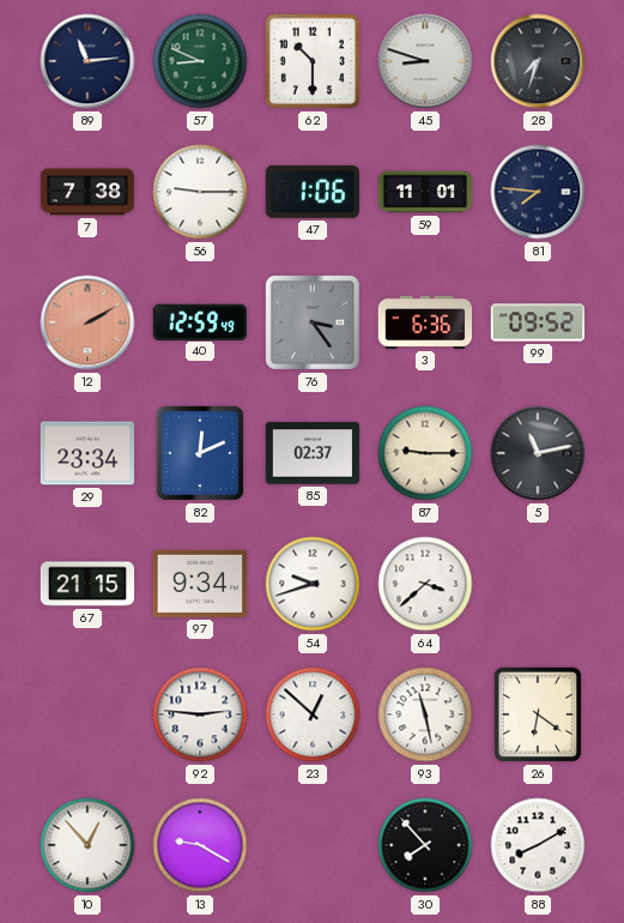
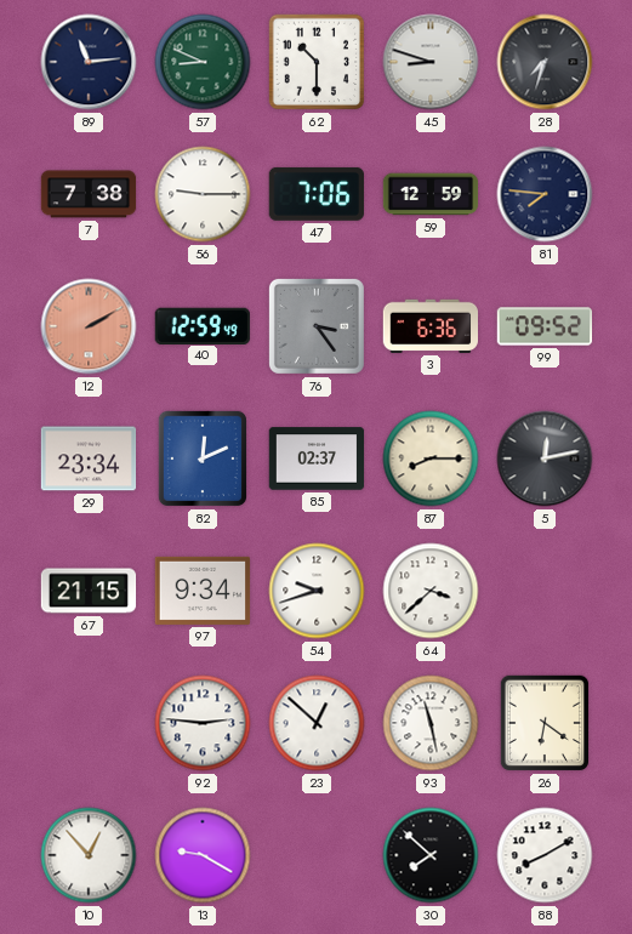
47: 1:06 -> 7:06 (315, 194)
59: 11:01 -> 12:59 (431, 194)
87: 9:15 -> 8:15 (431, 459)
5: 11:13 -> 12:13 (545, 459)
30: 7:53 -> 7:52 (431, 855)
